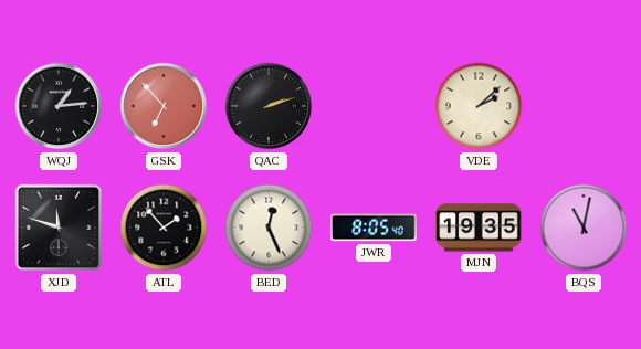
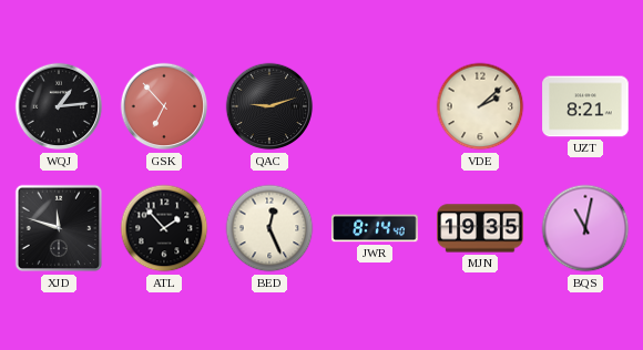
QAC: 2:12 -> 9:12 (269, 106)
UZT: none -> 8:21 (585, 106)
JWR: 8:05 -> 8:14 (375, 228)
